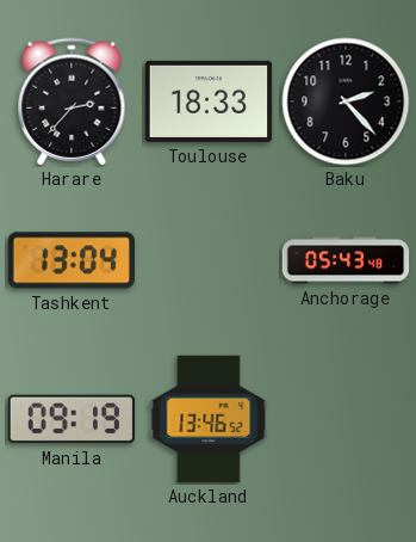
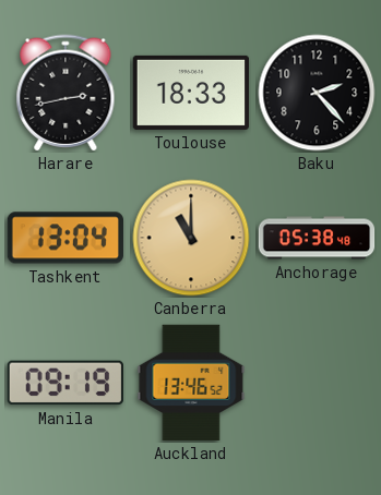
Harare: 2:37 -> 2:43 (66, 93)
Canberra: none -> 11:00 (191, 238)
Anchorage: 05:43 -> 05:38 (317, 238)
